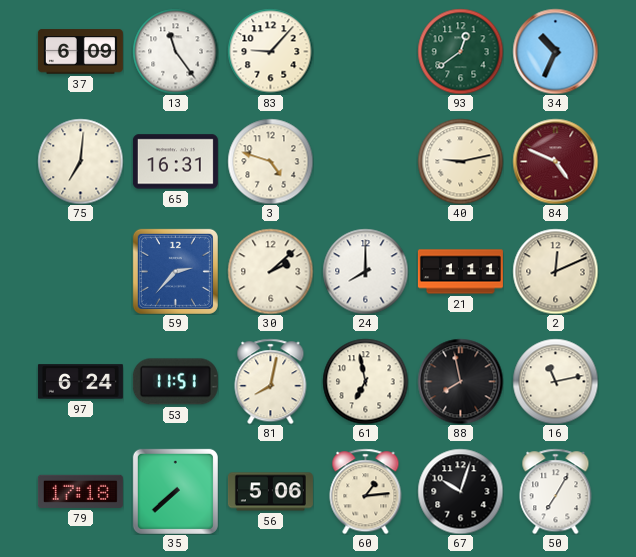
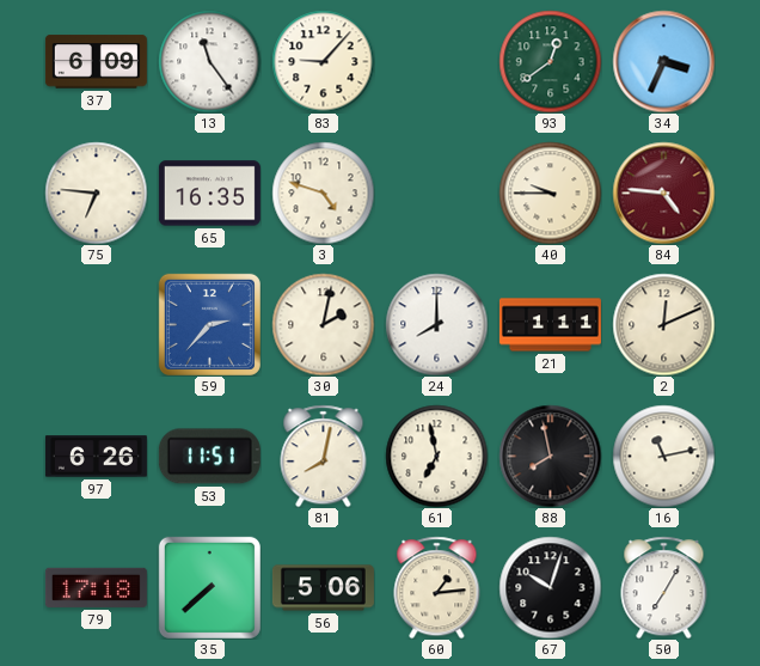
34: 10:34 -> 3:34 (663, 61)
75: 7:01 -> 6:46 (96, 193)
65: 16:31 -> 16:35 (209, 194)
40: 9:13 -> 9:45 (550, 193)
84: 4:49 -> 4:46 (663, 193)
30: 2:08 -> 2:02 (323, 324)
97: 6:24 -> 6:26 (96, 457)
